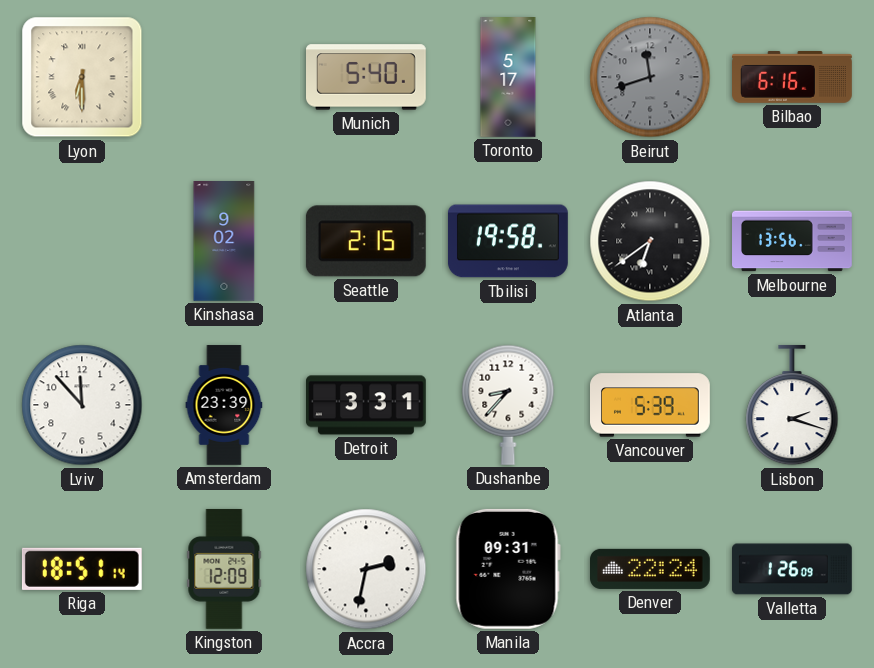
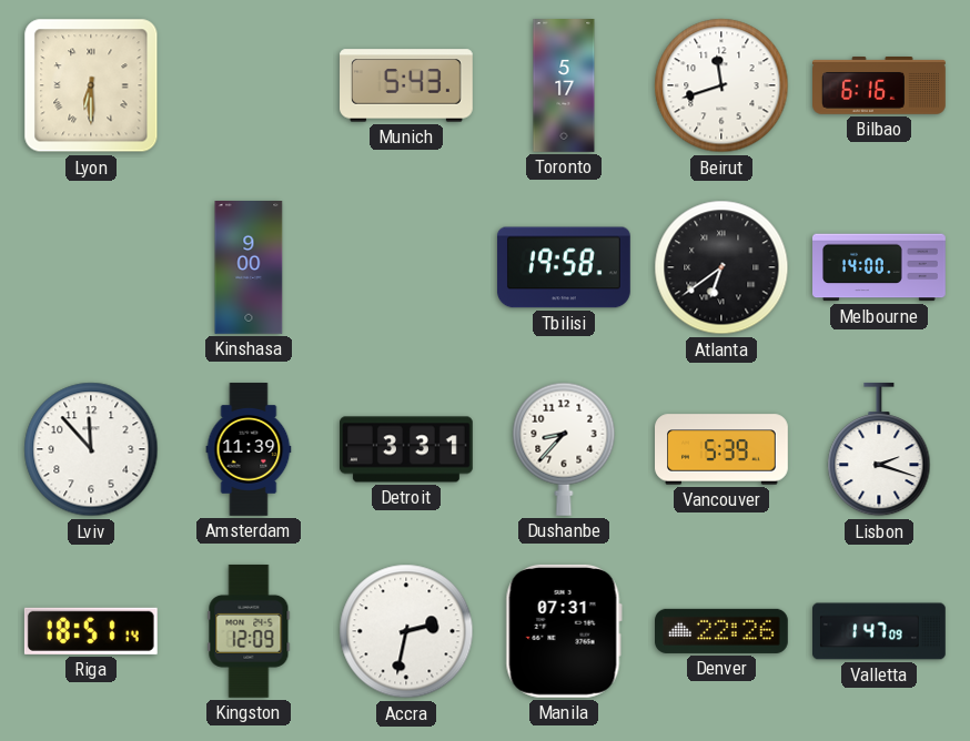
Munich: 5:40 -> 5:43 (407, 85)
Beirut dial: grey -> white (721, 85)
Kinshasa: 9:02 -> 9:00 (249, 268)
Seattle: 2:15 -> none (366, 241)
Melbourne: 13:56 -> 14:00 (880, 267)
Amsterdam: 23:39 -> 11:39 (249, 449)
Manila: 09:31 -> 07:31 (564, 631)
Denver: 22:24 -> 22:26 (723, 631)
Valletta: 1:26 -> 1:47 (880, 631)
